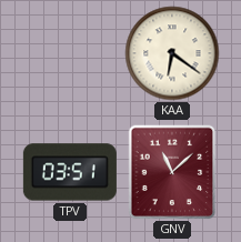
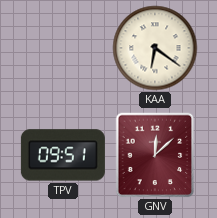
TPV: 03:51 -> 09:51 (63, 155)
GNV: 11:08 -> 12:08 (155, 155)
